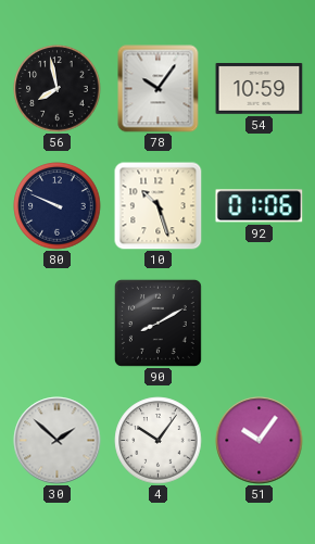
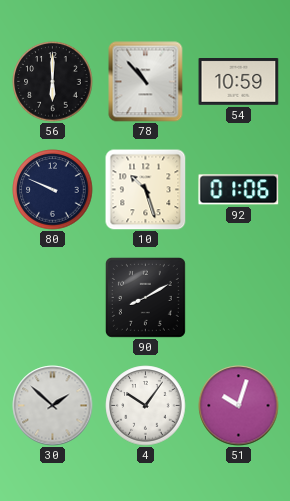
56: 7:58 -> 6:00 (53, 82)
78: 10:06 -> 10:53 (146, 82)
51: 10:06 -> 10:03 (239, 406)
